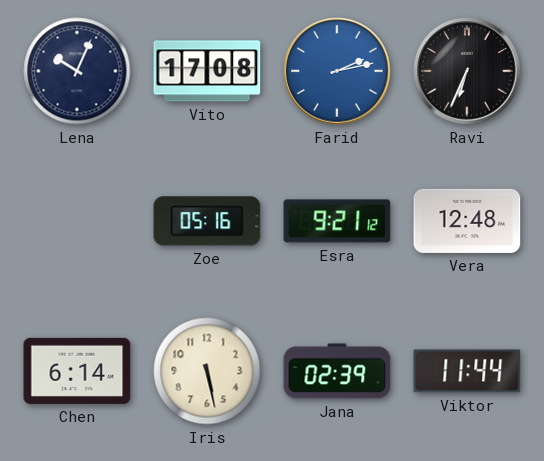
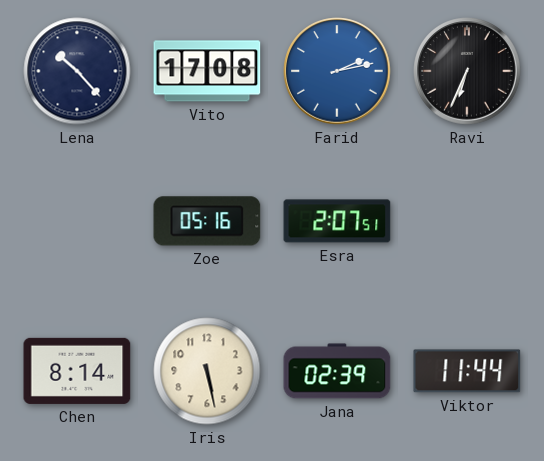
Lena: 10:04 -> 10:23 (77, 71)
Esra: 9:21 -> 2:07 (337, 221)
Vera: 12:48 -> none (467, 221)
Chen: 6:14 -> 8:14 (77, 371)
